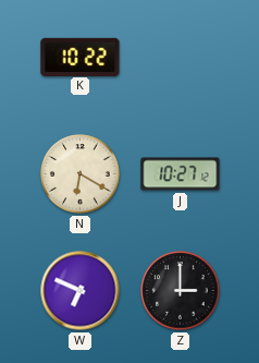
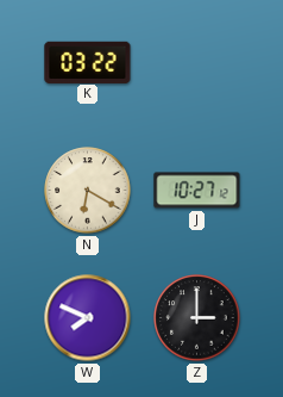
K: 10:22 -> 03:22 (88, 62)
W: 6:49 -> 7:49 (88, 318)
